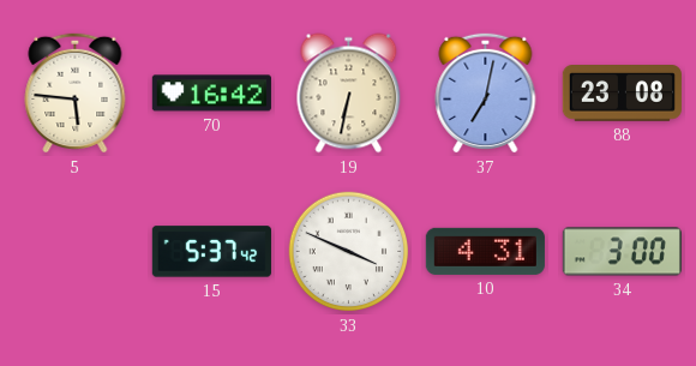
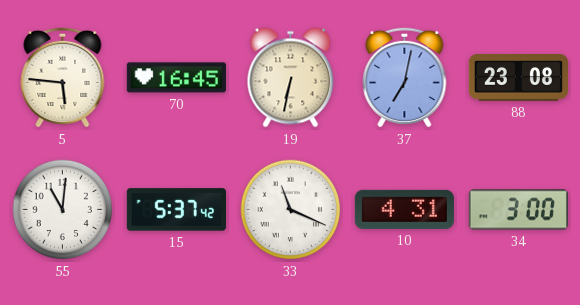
70: 16:42 -> 16:45 (176, 78)
55: none -> 11:01 (63, 210)
33: 3:49 -> 11:19 (291, 210)
